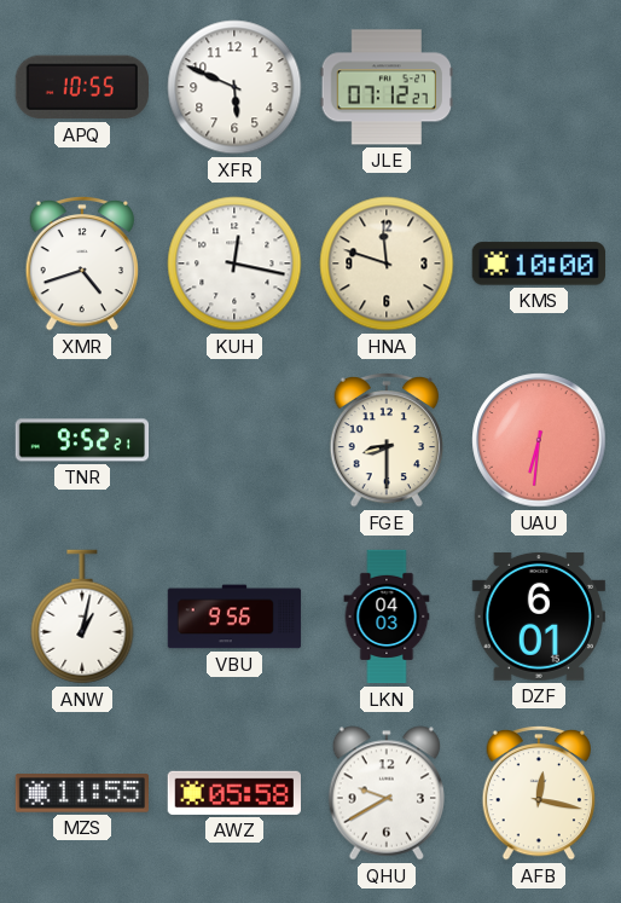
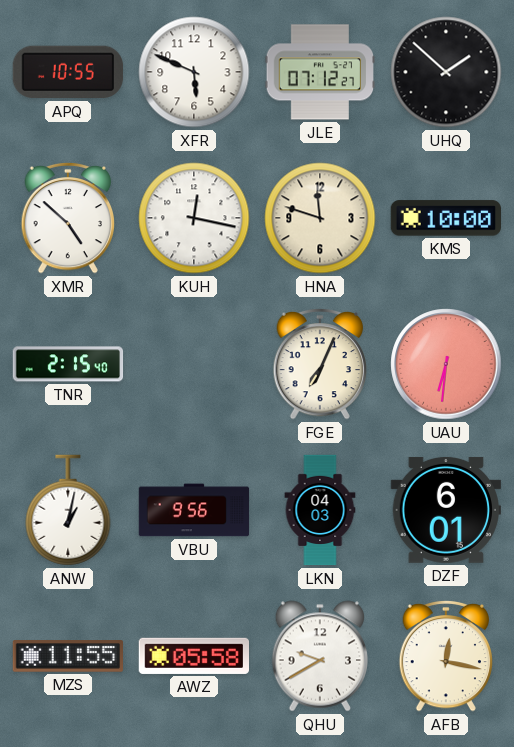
UHQ: none -> 1:52 (446, 72)
XMR: 4:42 -> 4:52 (67, 218)
TNR: 9:52 -> 2:15 (68, 364)
FGE: 8:30 -> 7:04 (319, 364)
